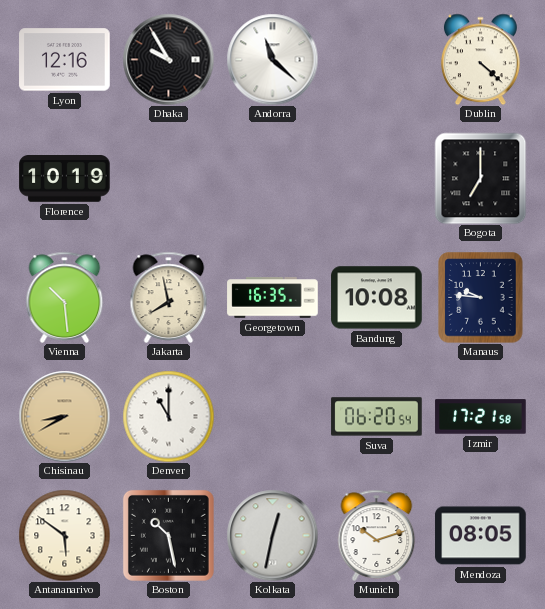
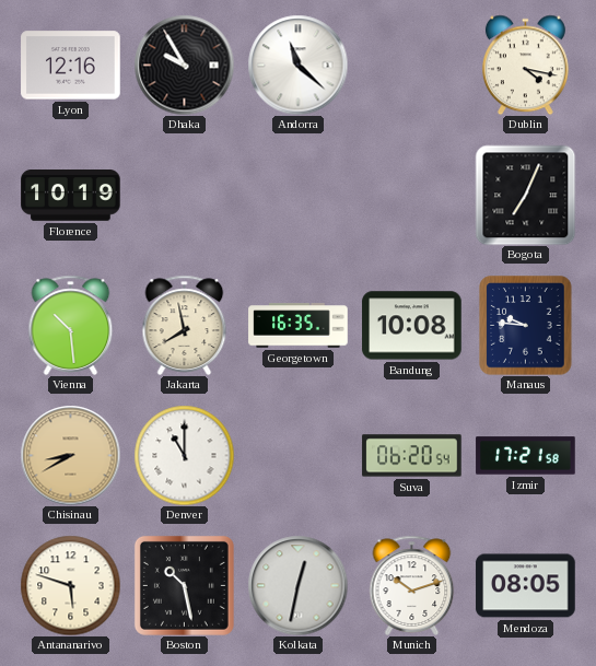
Dublin: 4:22 -> 4:17 (525, 65)
Bogota: 7:00 -> 7:04 (525, 195)
Antananarivo: 5:51 -> 5:48 (70, 585)
